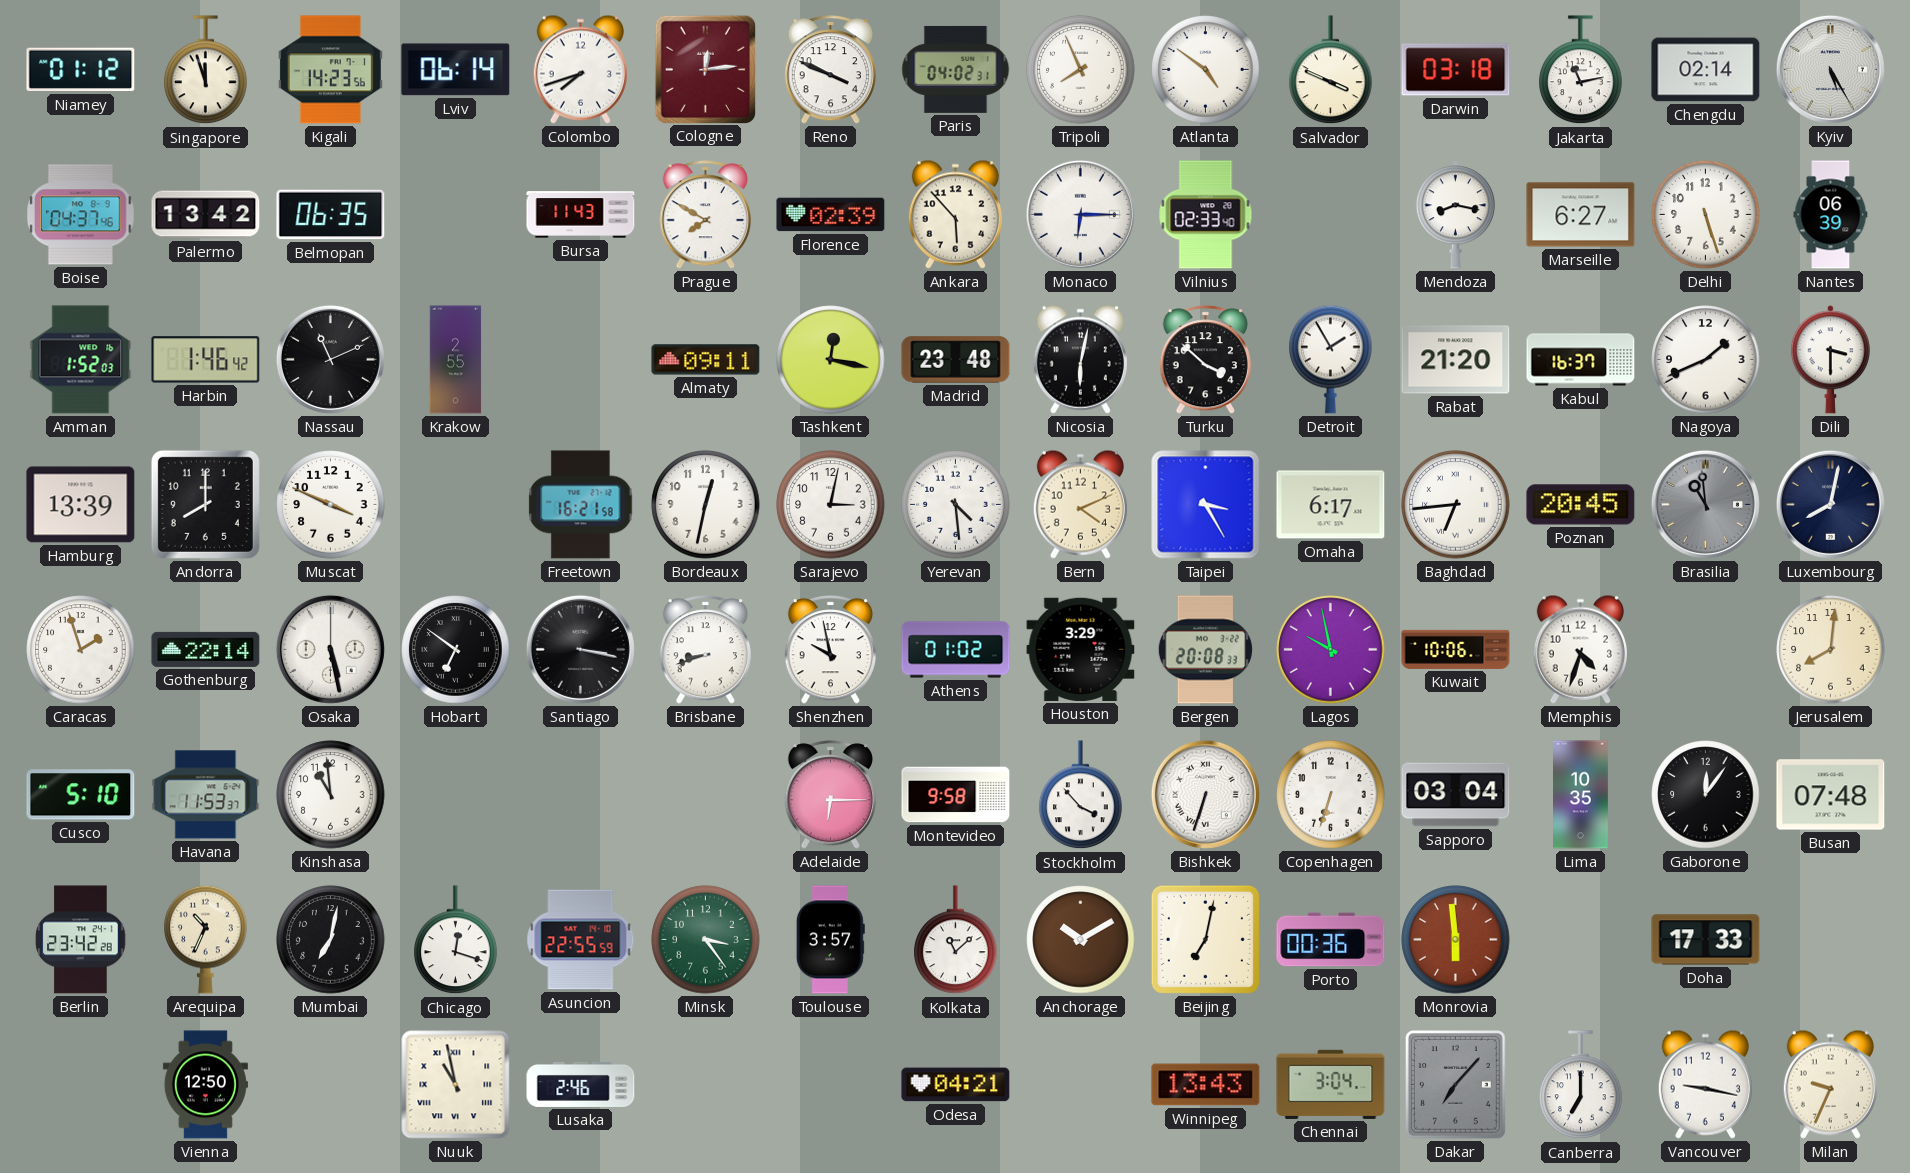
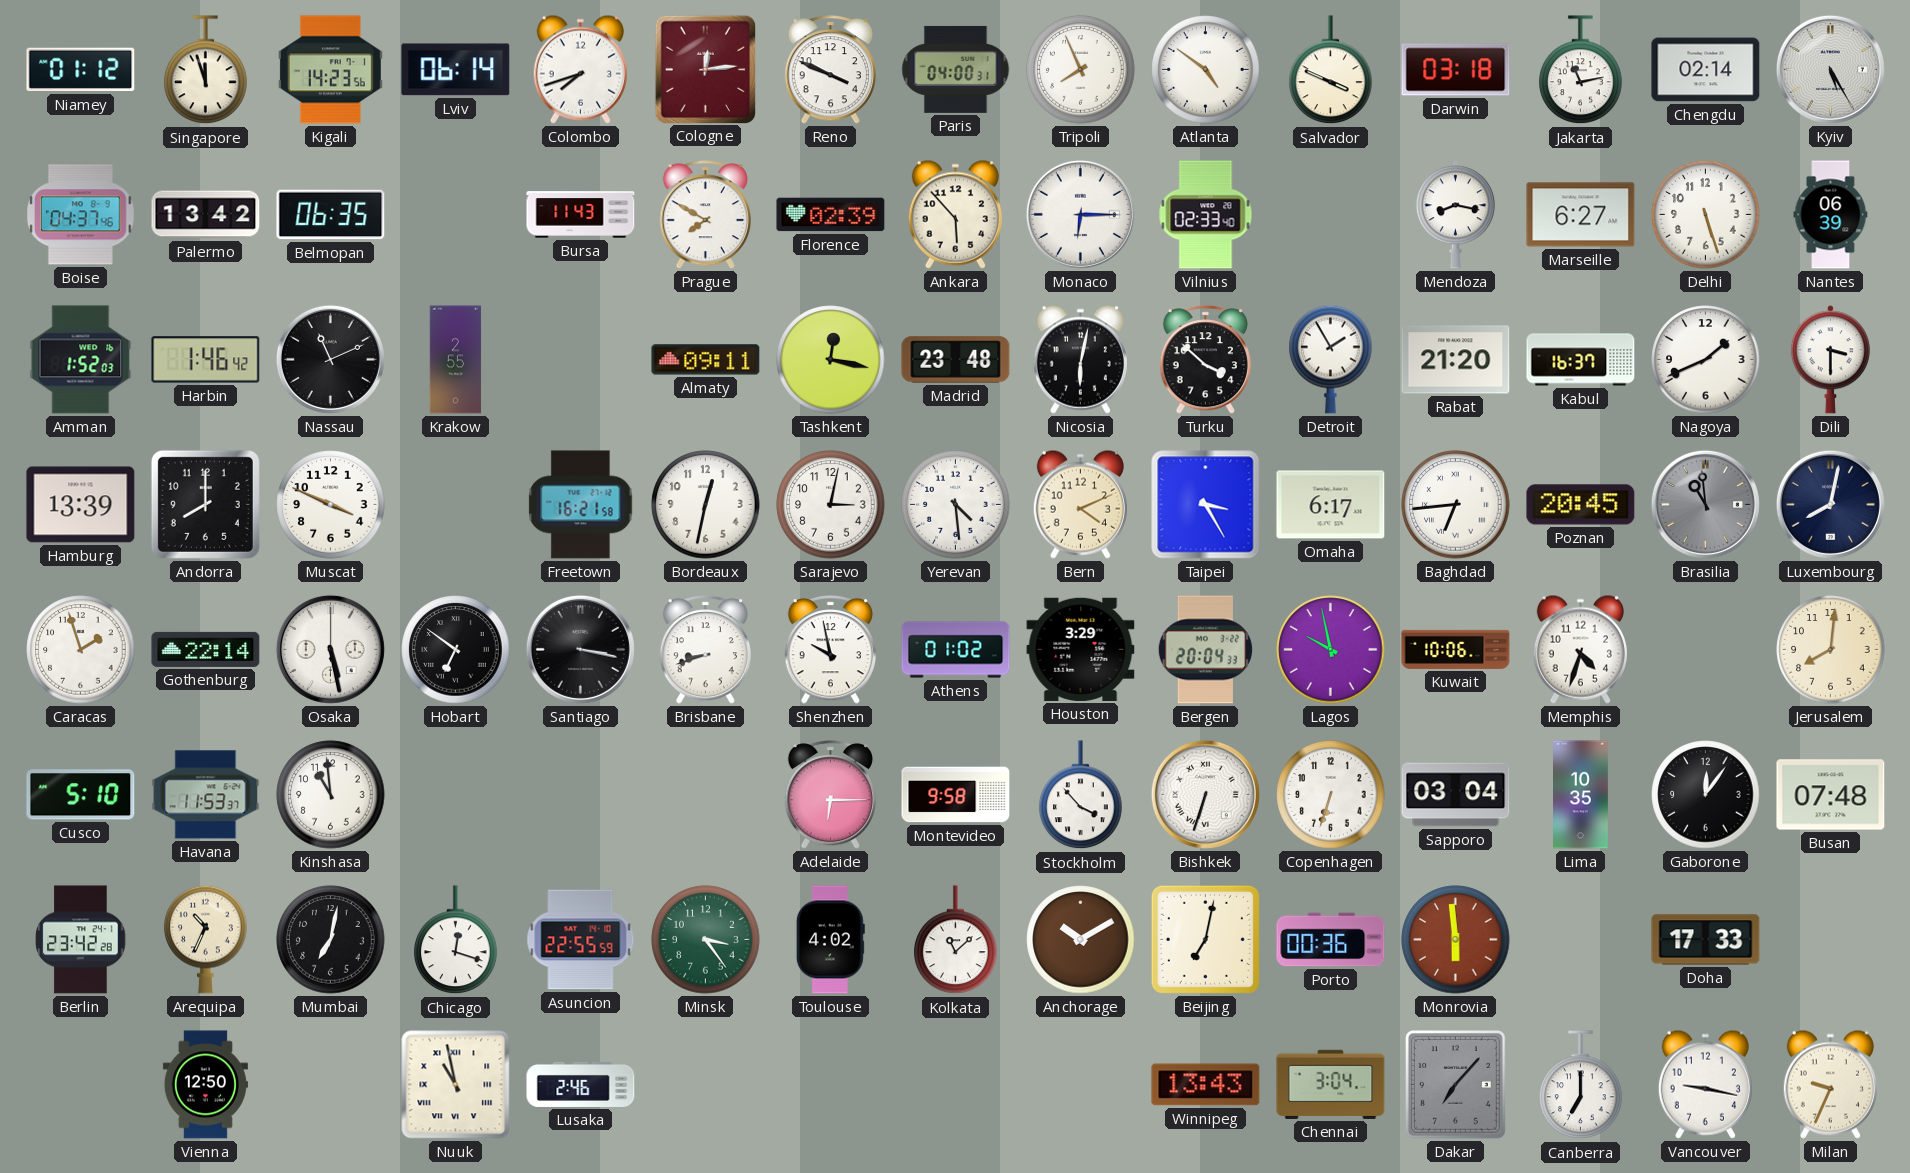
Paris: 04:02 -> 04:00 (956, 69)
Bergen: 20:08 -> 20:04 (1205, 650)
Toulouse: 3:57 -> 4:02 (830, 940)
Odesa: 04:21 -> none (956, 1085)
